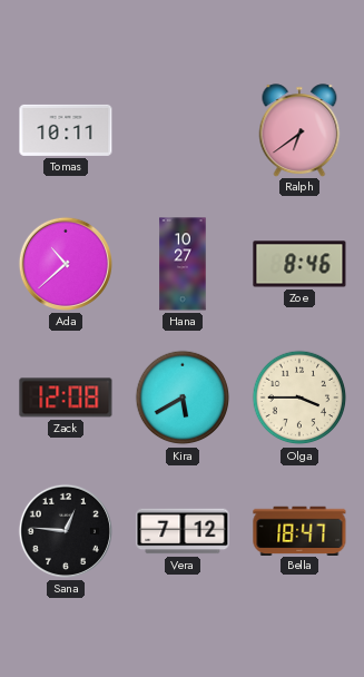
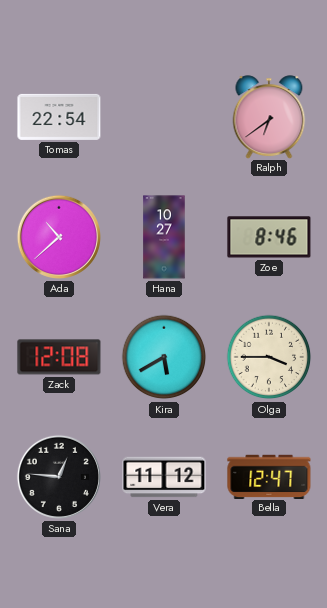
Tomas: 10:11 -> 22:54 (59, 117)
Vera: 7:12 -> 11:12 (164, 477)
Bella: 18:47 -> 12:47 (269, 476)
